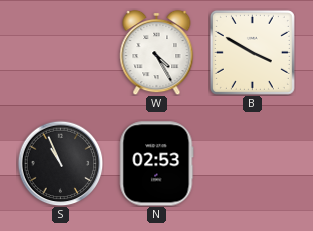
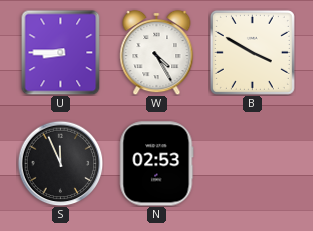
U: none -> 8:45 (61, 52)
S: 10:56 -> 11:56 (60, 163)
